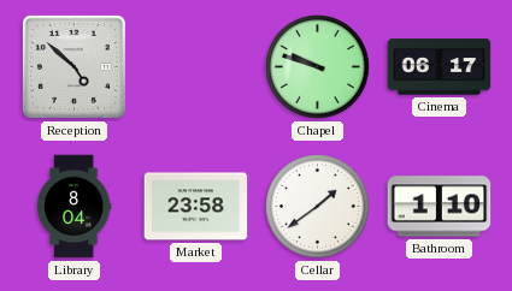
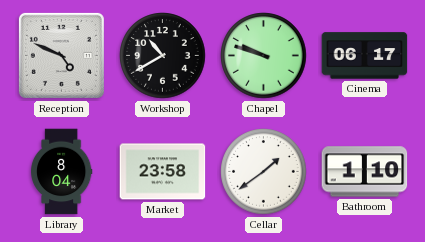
Reception: 4:52 -> 4:49 (61, 55)
Workshop: none -> 10:40 (163, 56)
